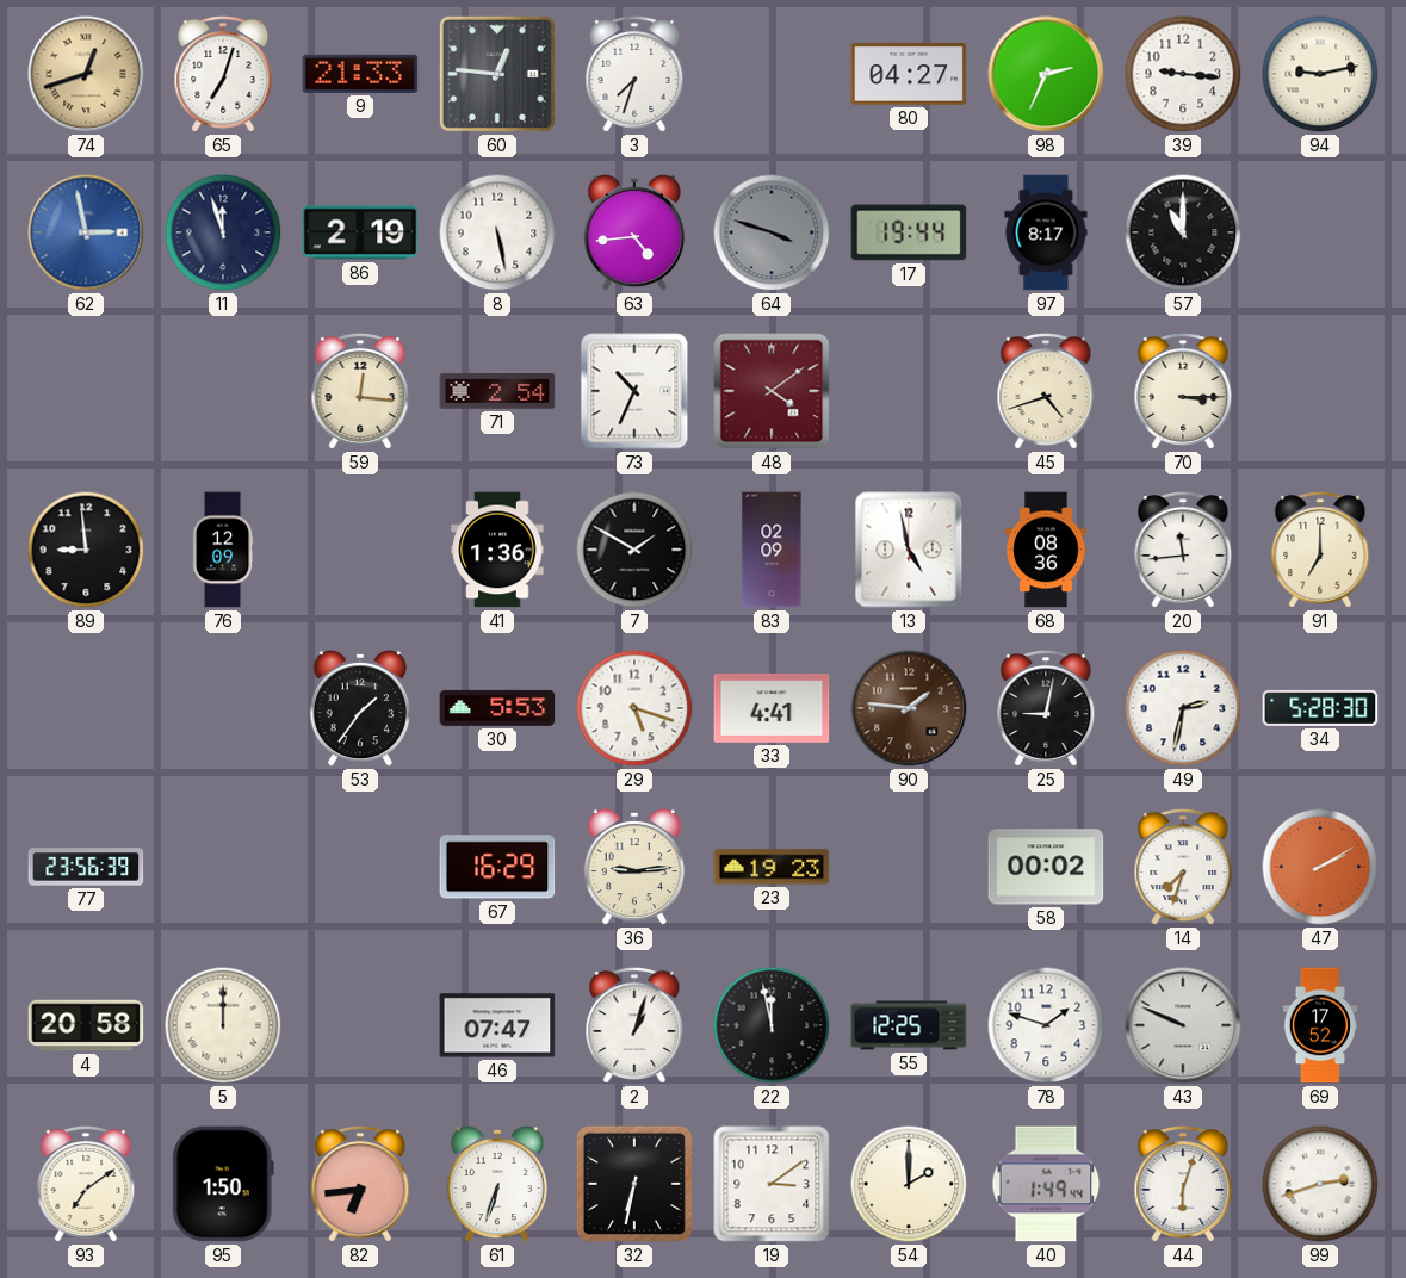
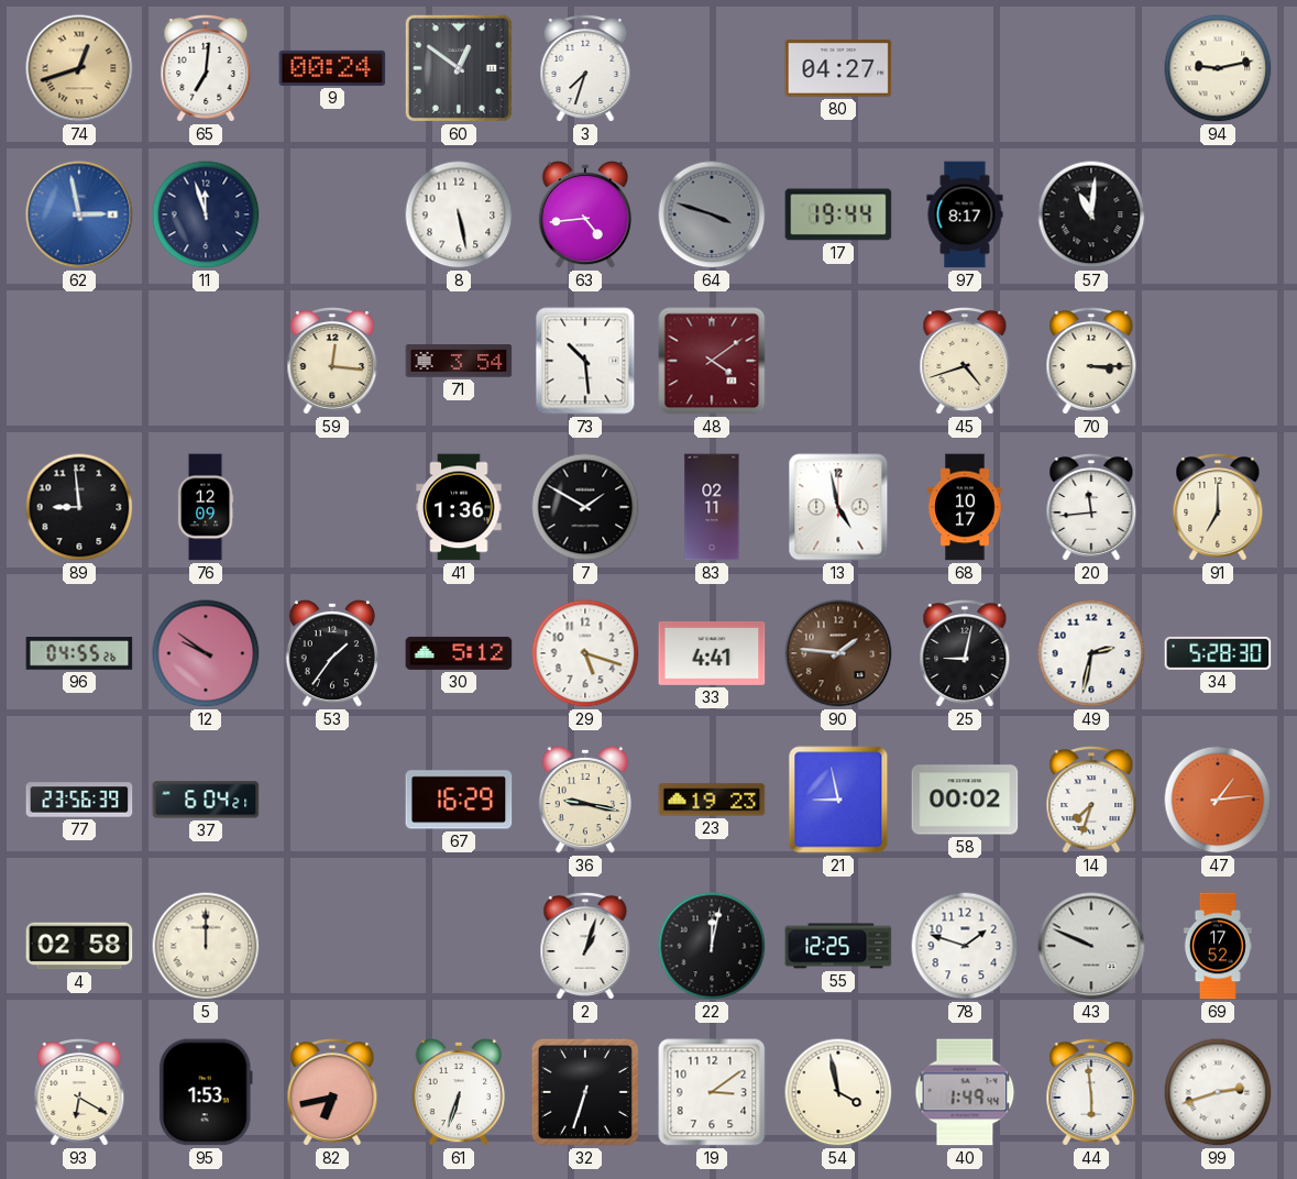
65: 7:03 -> 7:01 (206, 69)
9: 21:33 -> 00:24 (332, 68)
60: 12:46 -> 12:51 (459, 68)
98: 2:34 -> none (1046, 74)
39: 9:16 -> none (1183, 74)
86: 2:19 -> none (360, 232)
57: 11:00 -> 11:01 (1091, 214)
71: 2:54 -> 3:54 (459, 361)
73: 10:34 -> 10:29 (585, 361)
83: 02:09 -> 02:11 (712, 507)
68: 08:36 -> 10:17 (965, 507)
96: none -> 04:55 (79, 653)
12: none -> 9:51 (206, 653)
30: 5:53 -> 5:12 (459, 653)
37: none -> 6:04 (206, 800)
36: 9:14 -> 9:17 (584, 800)
21: none -> 8:58 (838, 800)
47: 2:10 -> 1:14 (1218, 800)
4: 20:58 -> 02:58 (79, 946)
46: 07:47 -> none (497, 1025)
22: 11:58 -> 12:02 (712, 946)
93: 7:09 -> 6:20 (79, 1093)
95: 1:50 -> 1:53 (206, 1092)
82: 6:44 -> 6:43 (332, 1093)
32: 6:32 -> 6:33 (585, 1092)
54: 2:00 -> 3:58 (838, 1092)
44: 6:03 -> 5:59 (1091, 1093)
